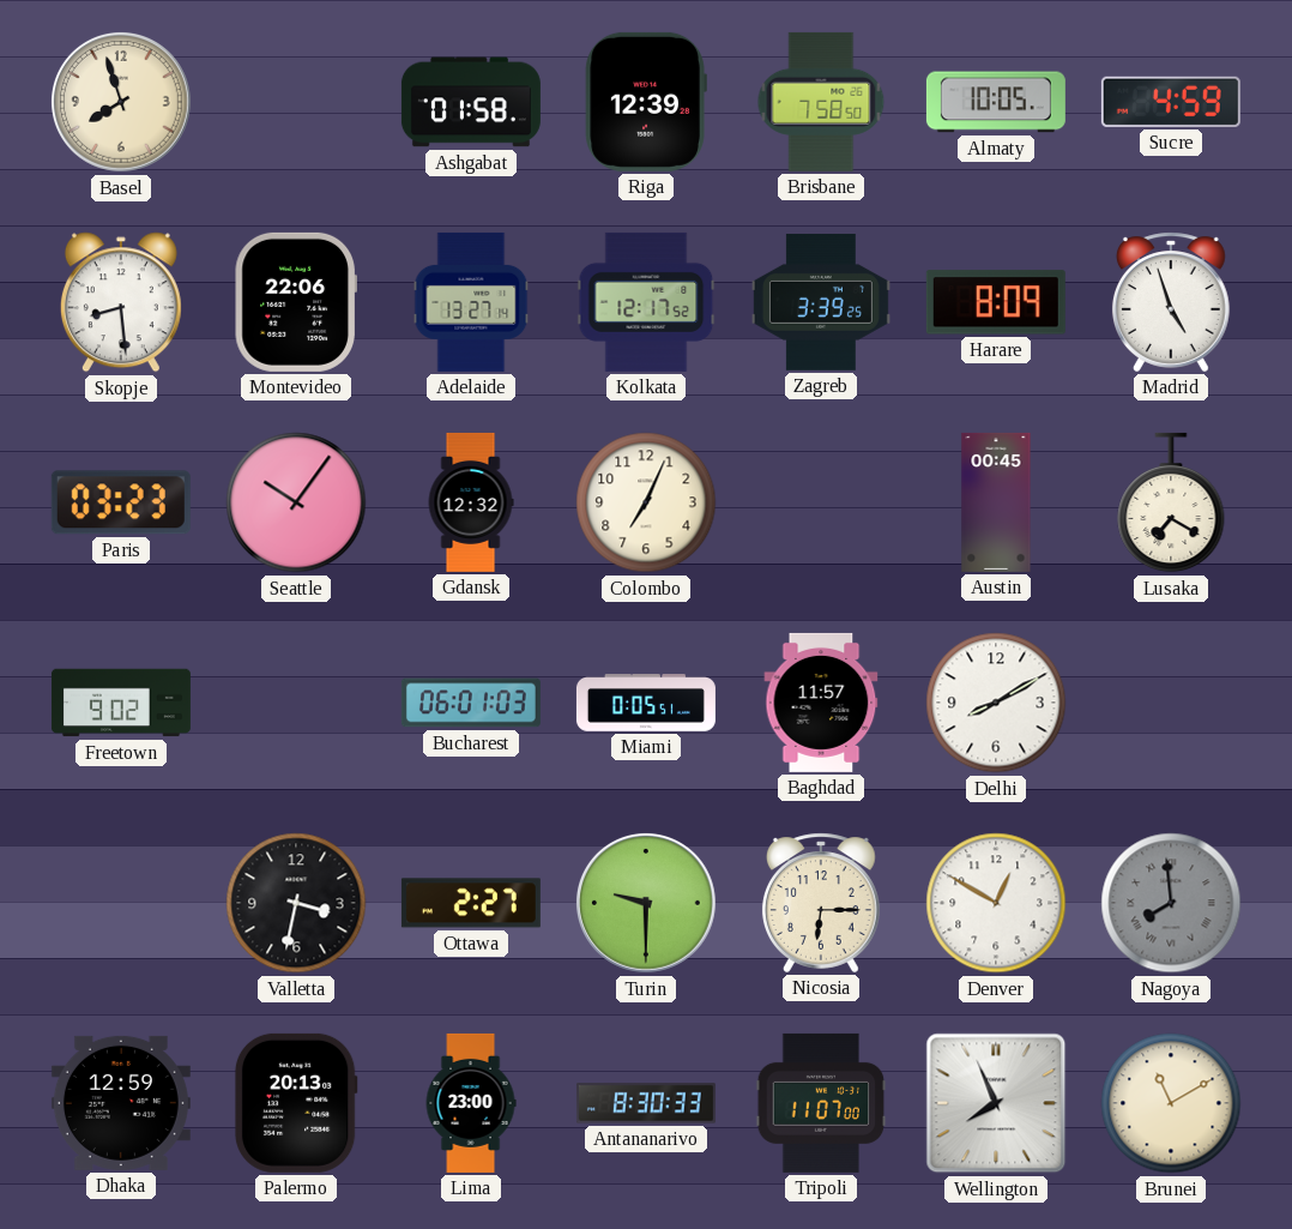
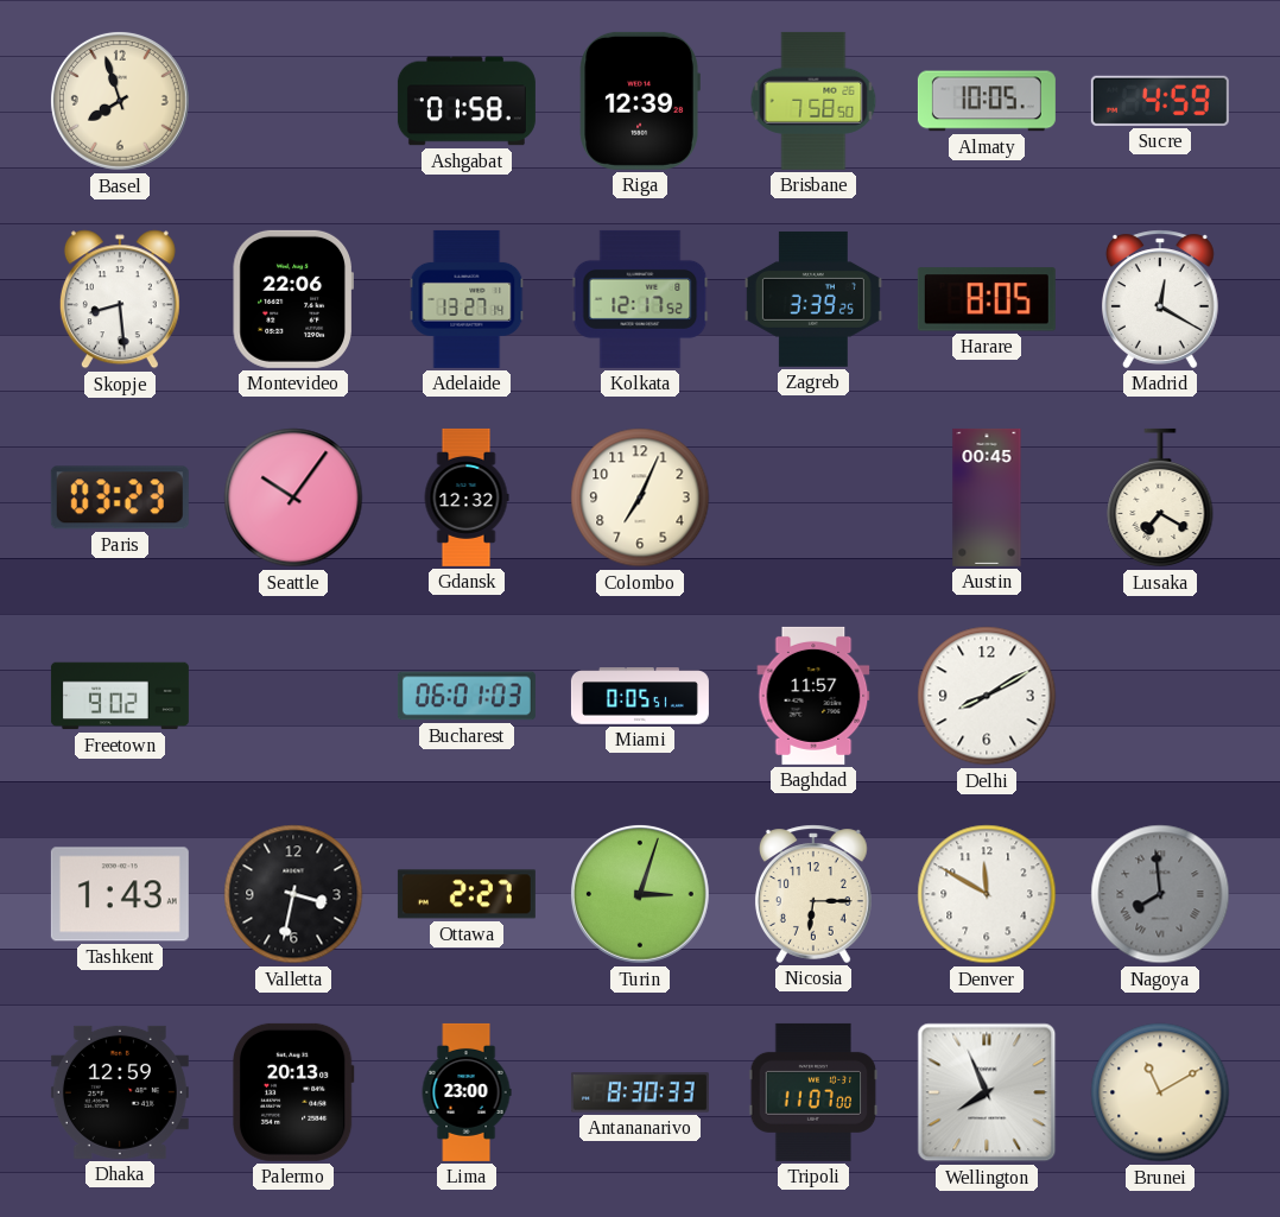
Harare: 8:09 -> 8:05 (987, 299)
Madrid: 4:57 -> 12:20 (1160, 299)
Tashkent: none -> 1:43 (120, 894)
Turin: 9:30 -> 3:03 (641, 895)
Denver: 12:50 -> 11:50 (987, 894)
